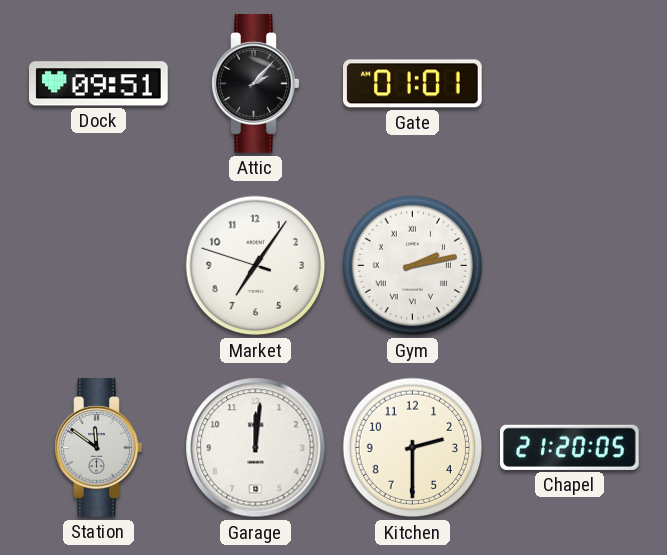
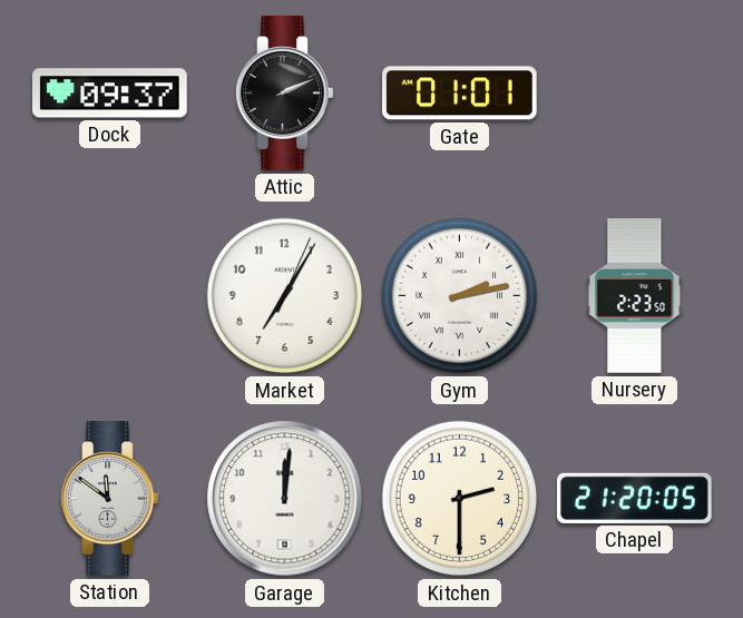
Dock: 09:51 -> 09:37 (110, 94)
Attic: 2:07 -> 2:11 (285, 94)
Market: 7:05:48 -> 7:05:04 (285, 296)
Nursery: none -> 2:23 (635, 296)
